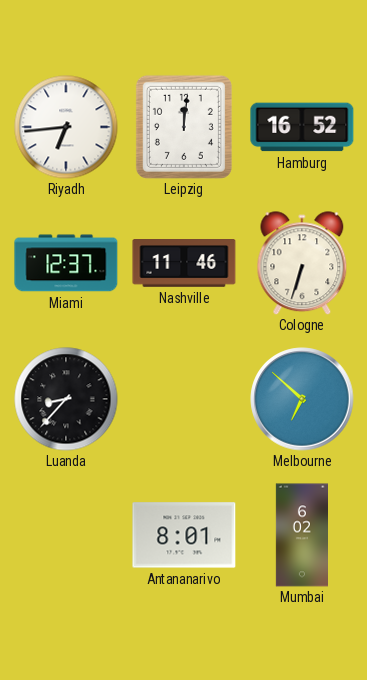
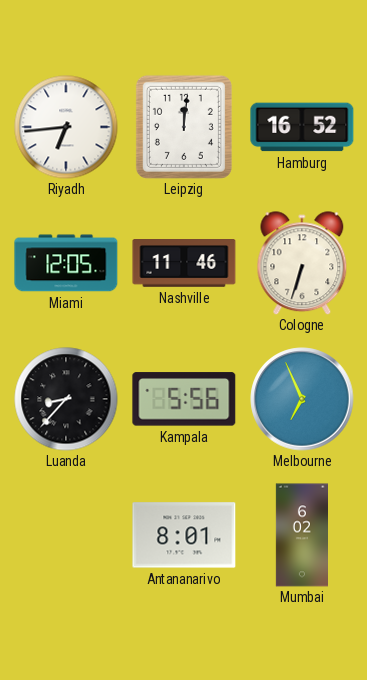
Miami: 12:37 -> 12:05 (66, 263)
Kampala: none -> 5:56 (184, 399)
Melbourne: 6:52 -> 6:56 (302, 399)
